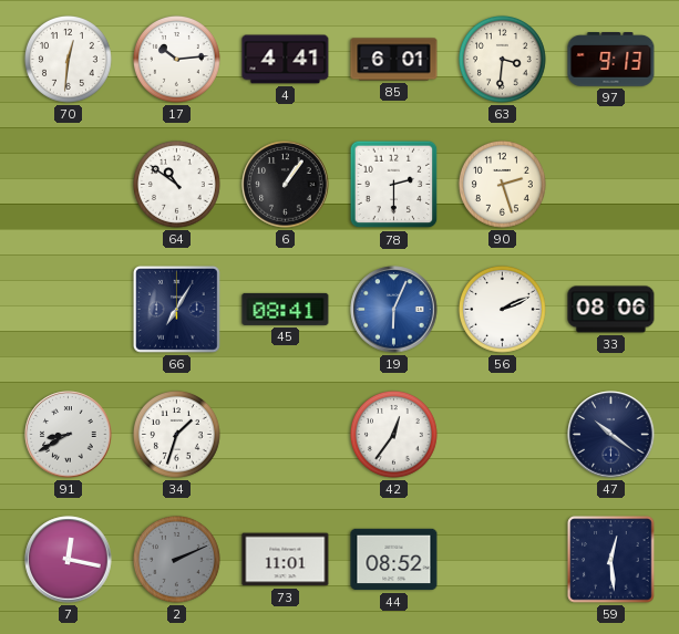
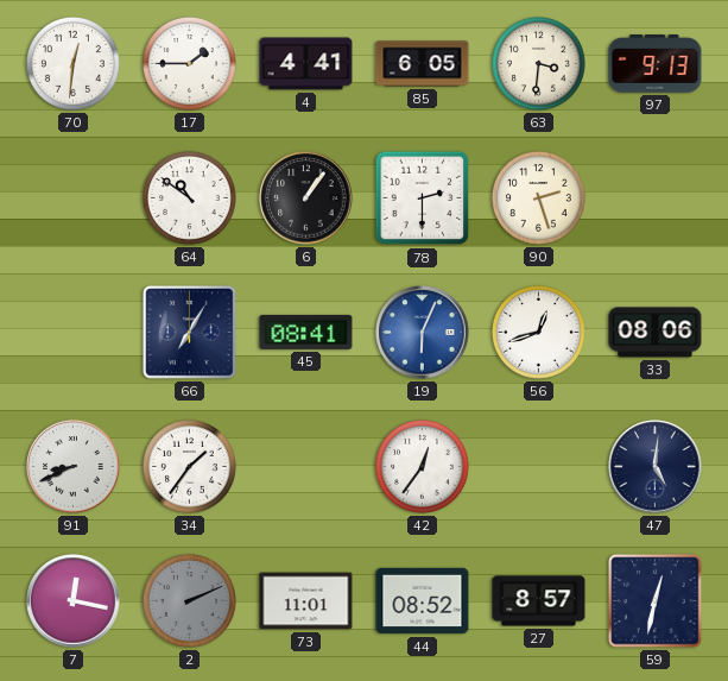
17: 10:14 -> 1:45 (189, 63)
85: 6:01 -> 6:05 (423, 64)
56: 2:11 -> 12:42 (538, 332)
91: 8:40 -> 8:41 (74, 467)
34: 1:33 -> 1:36 (189, 466)
47: 10:21 -> 5:01 (656, 467)
27: none -> 8:57 (539, 601)
59: 12:29 -> 12:32 (656, 601)
